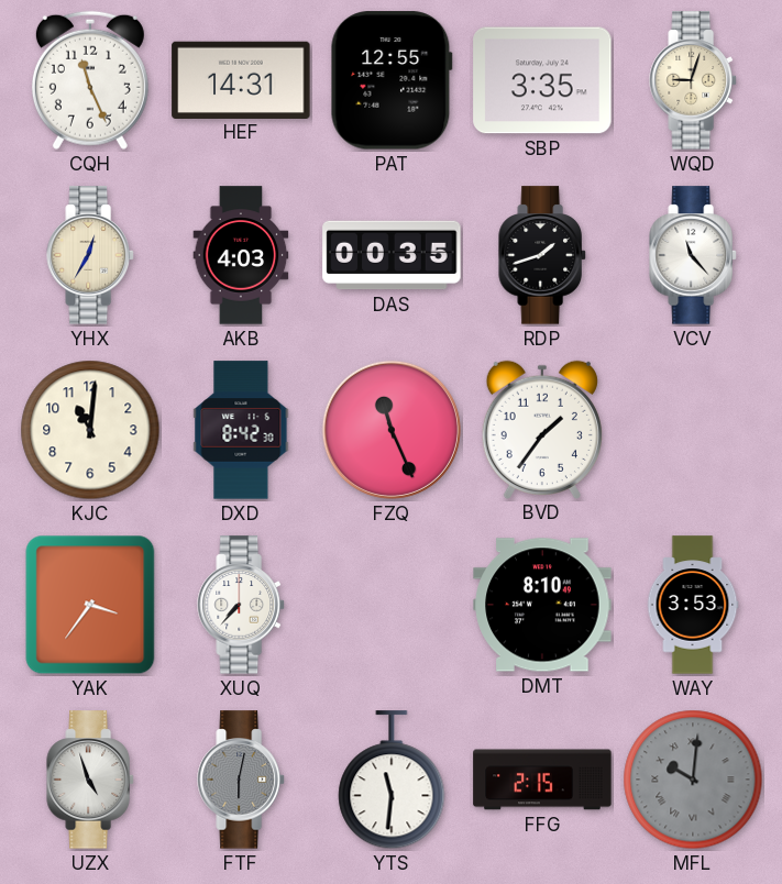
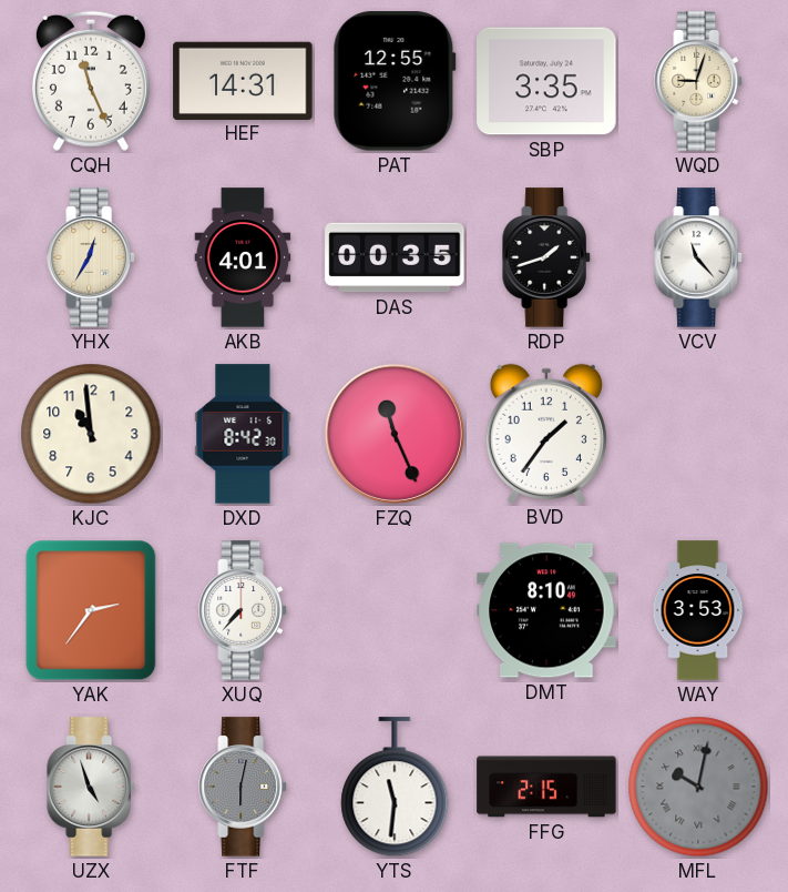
AKB: 4:03 -> 4:01 (243, 257)
KJC: 11:01 -> 10:59 (91, 434)
YAK: 3:36 -> 2:36 (91, 610)
MFL: 10:01 -> 10:02 (698, 787)
